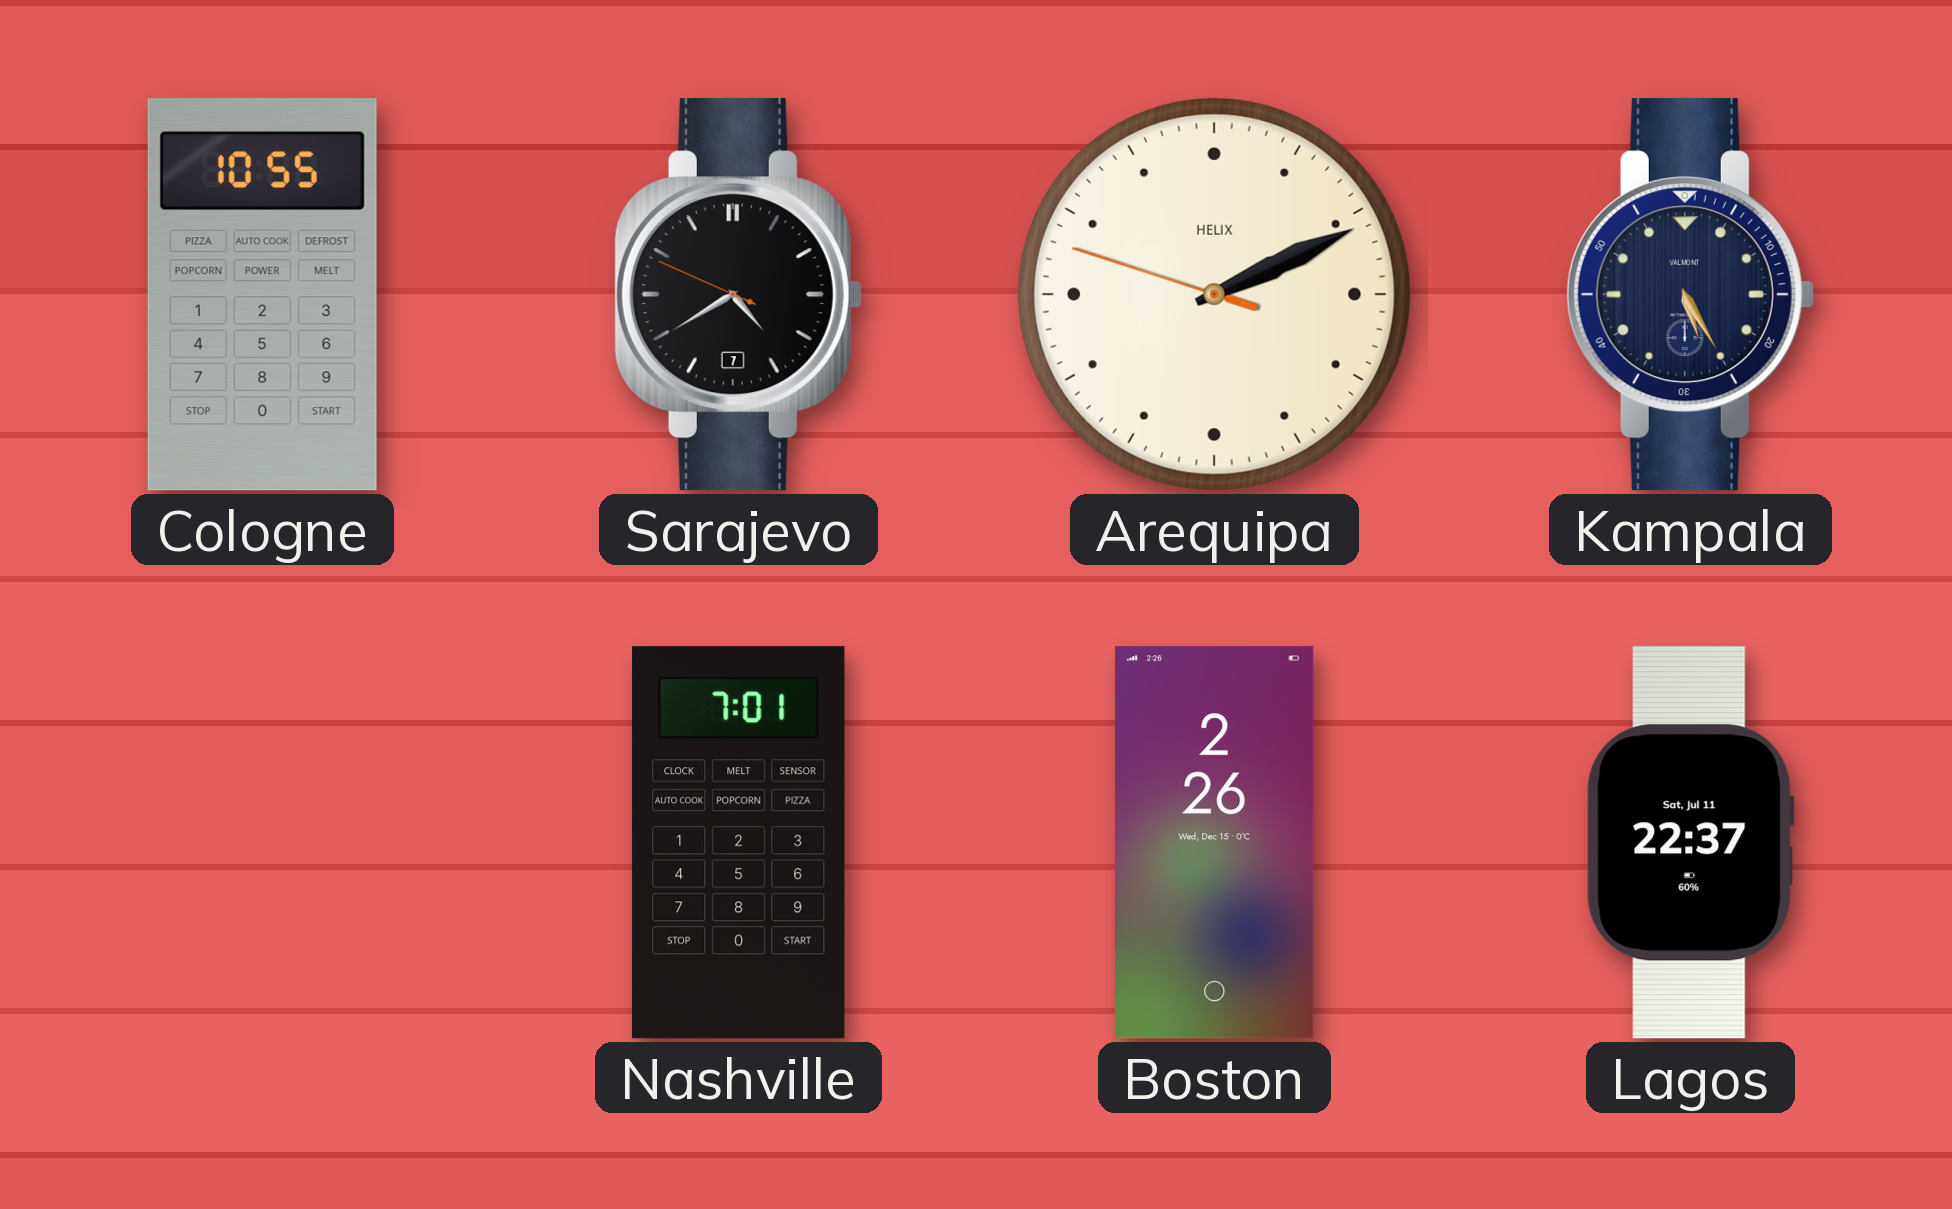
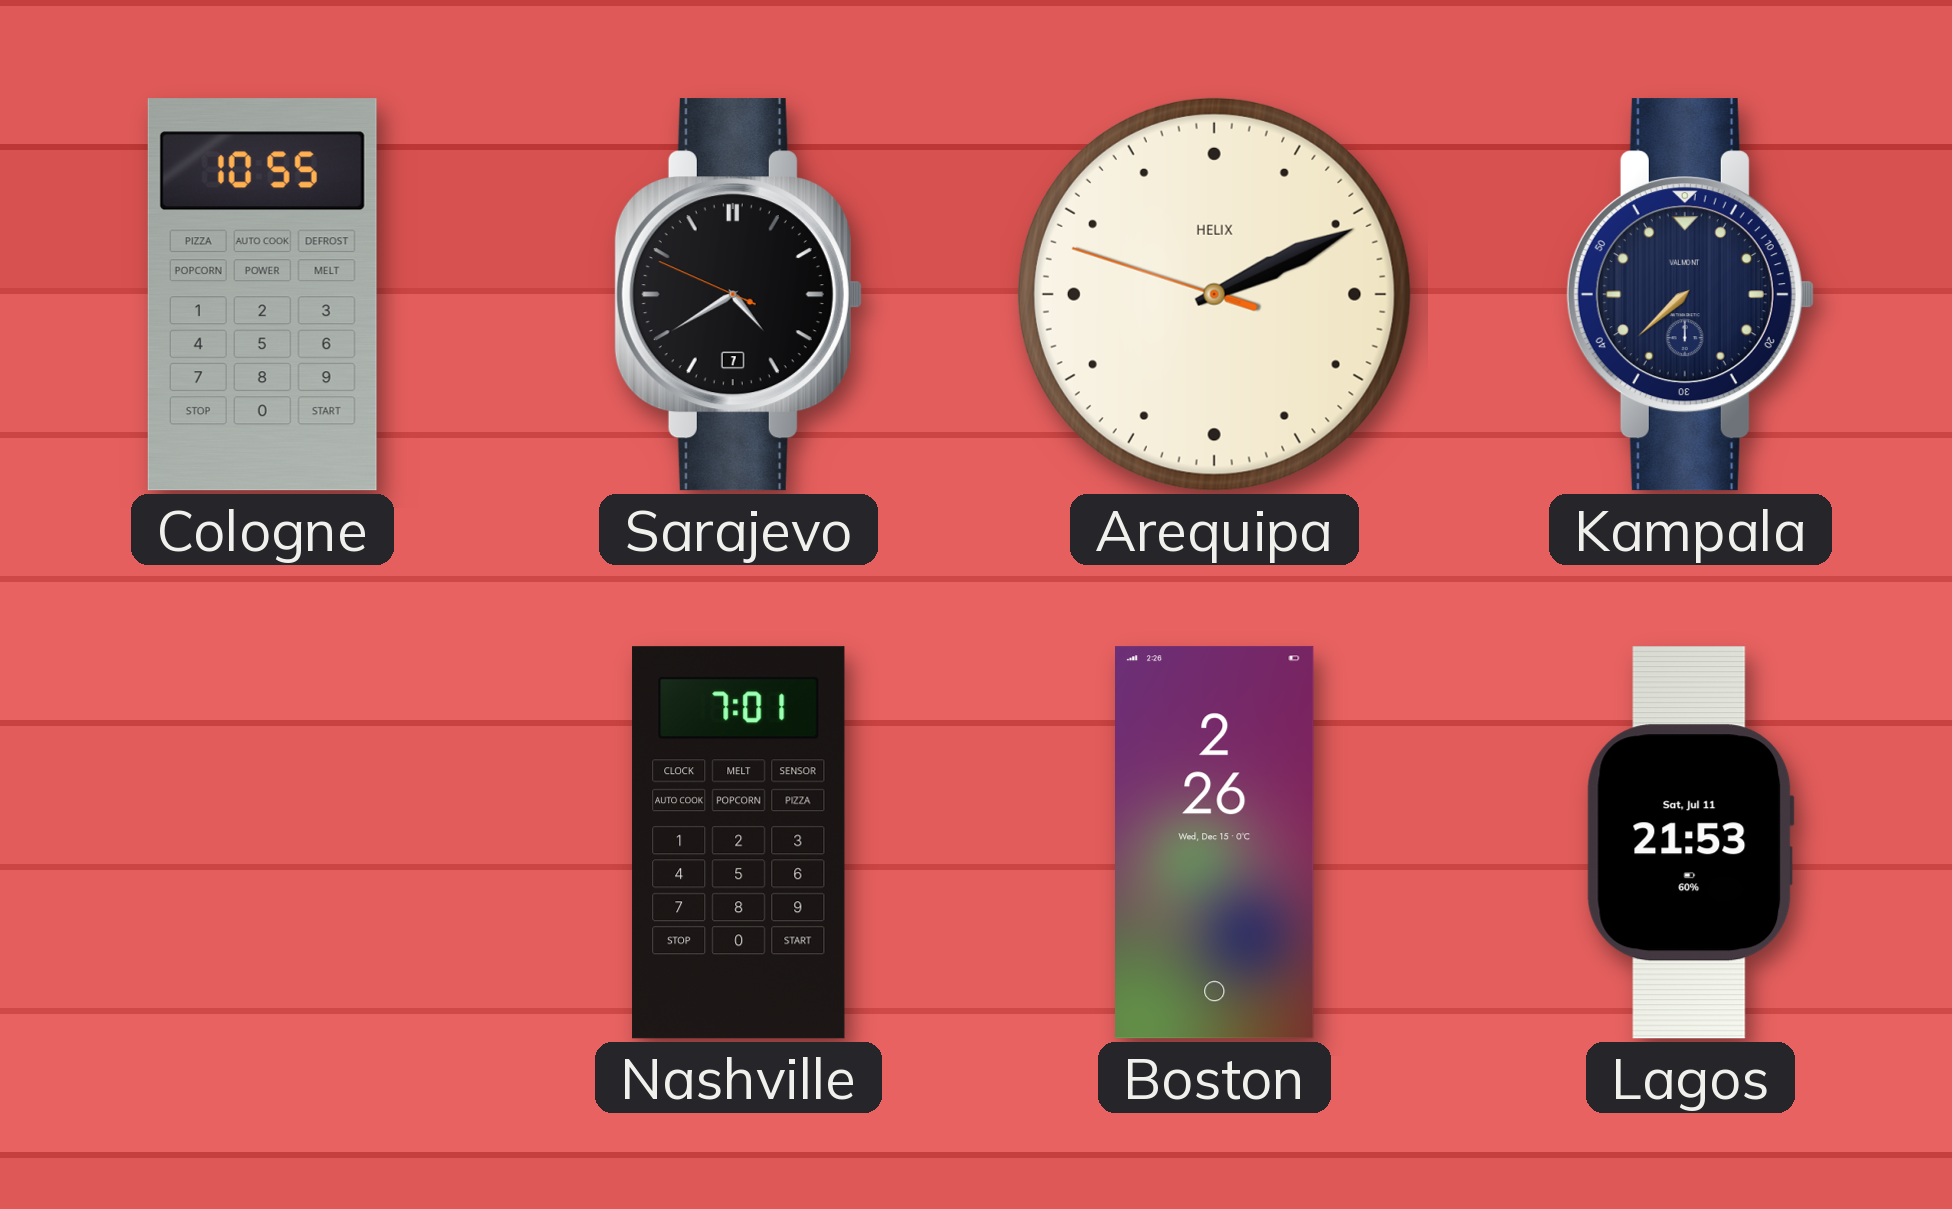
Kampala: 5:25 -> 7:38 (1690, 295)
Lagos: 22:37 -> 21:53 (1690, 843)
